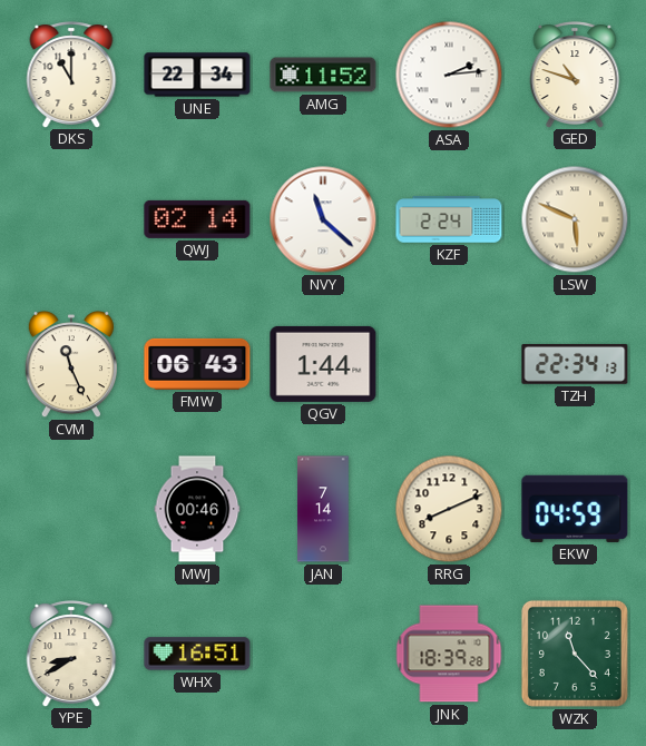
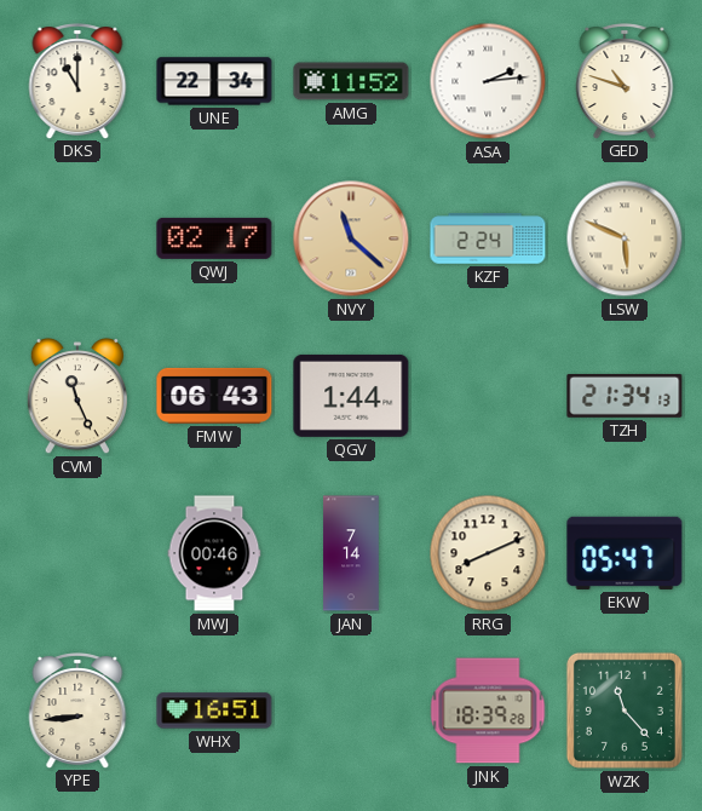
QWJ: 02:14 -> 02:17 (214, 238)
NVY dial: white -> champagne (351, 238)
TZH: 22:34 -> 21:34 (625, 396)
EKW: 04:59 -> 05:47 (625, 553)
YPE: 8:40 -> 8:44 (77, 711)
